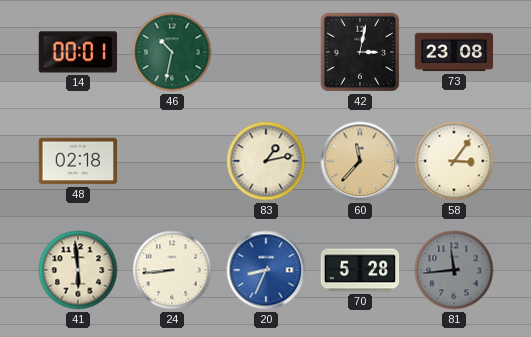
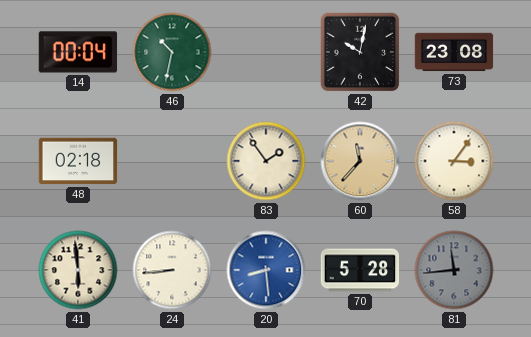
14: 00:01 -> 00:04 (78, 52)
42: 3:02 -> 10:02 (360, 52)
83: 1:13 -> 1:54 (266, 161)
20: 8:34 -> 8:29 (266, 270)
